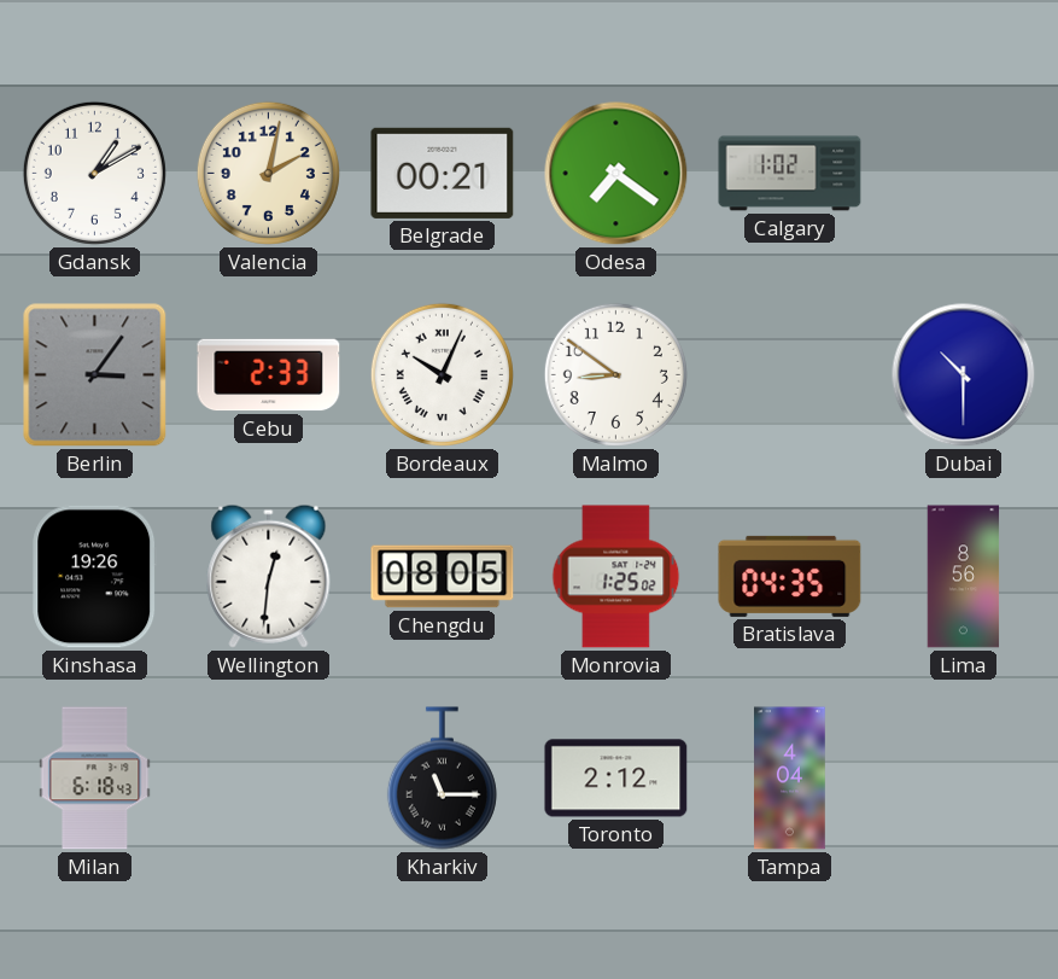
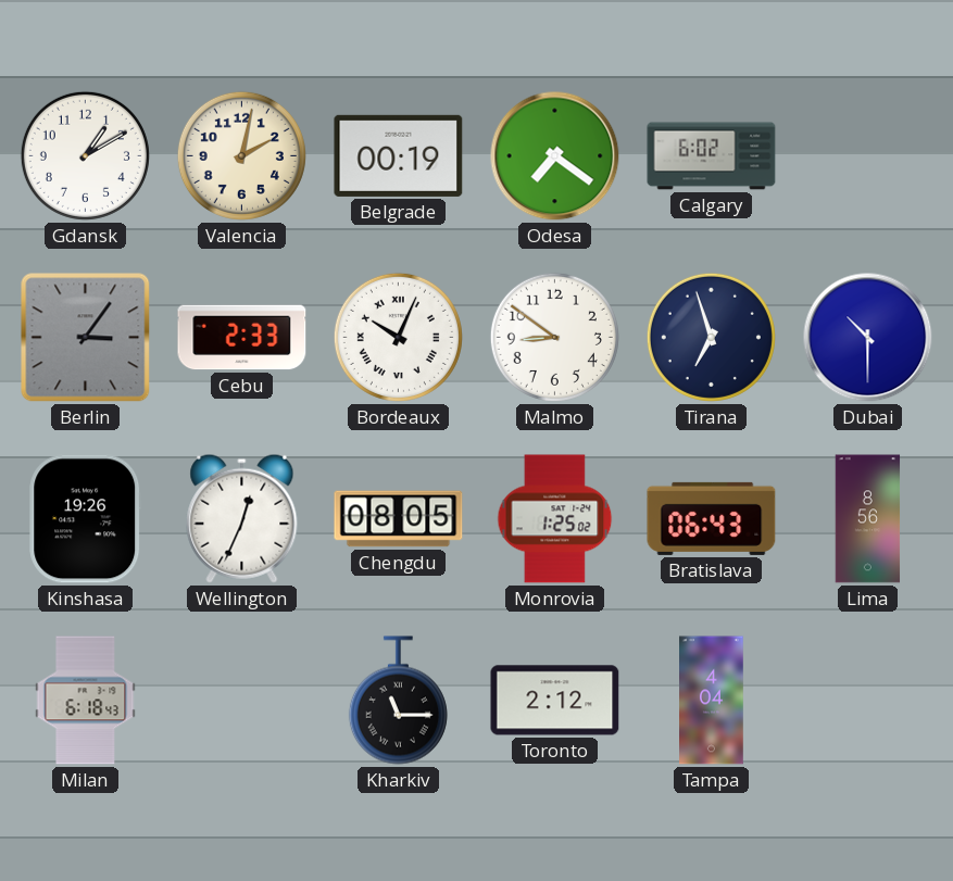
Belgrade: 00:21 -> 00:19 (399, 155)
Calgary: 1:02 -> 6:02 (712, 156)
Tirana: none -> 6:57 (711, 337)
Wellington: 12:31 -> 12:34 (242, 518)
Bratislava: 04:35 -> 06:43 (712, 518)
